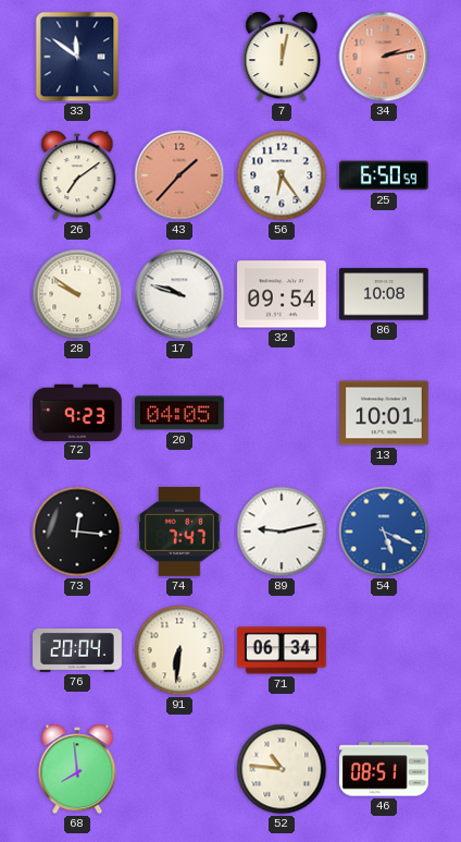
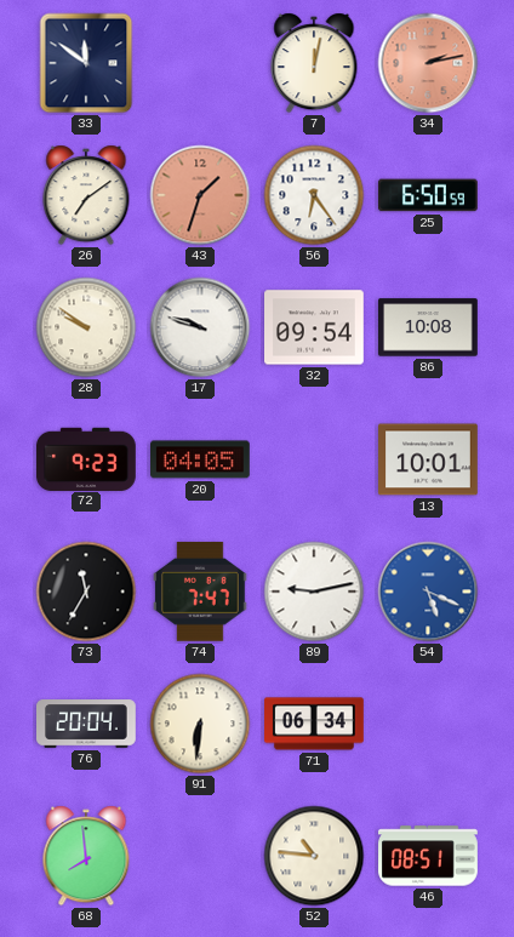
43: 1:37 -> 1:33 (200, 195)
73: 12:16 -> 11:35 (86, 592)
